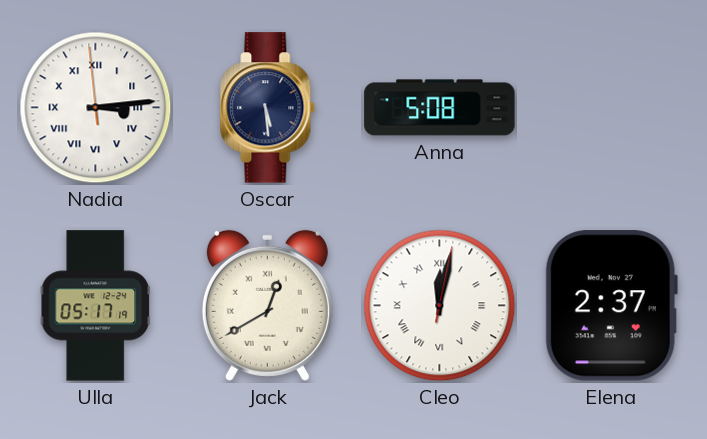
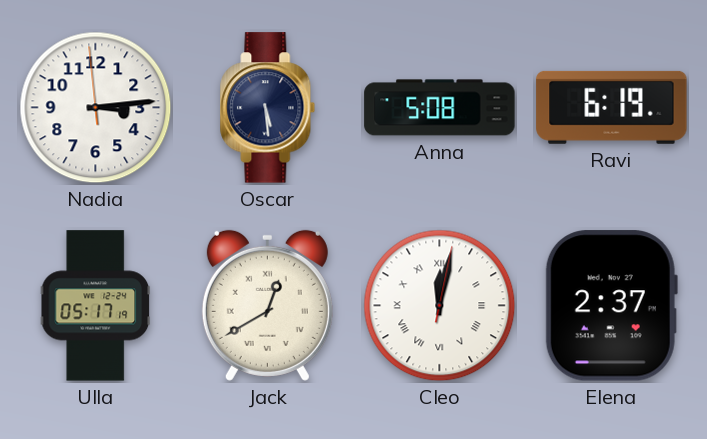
Nadia numerals: Roman -> Arabic (96, 108)
Ravi: none -> 6:19 (612, 107)
